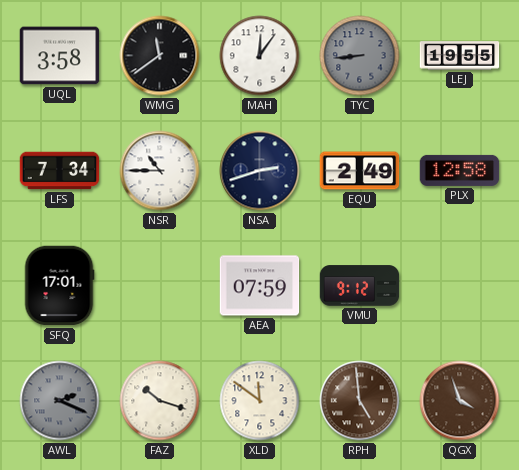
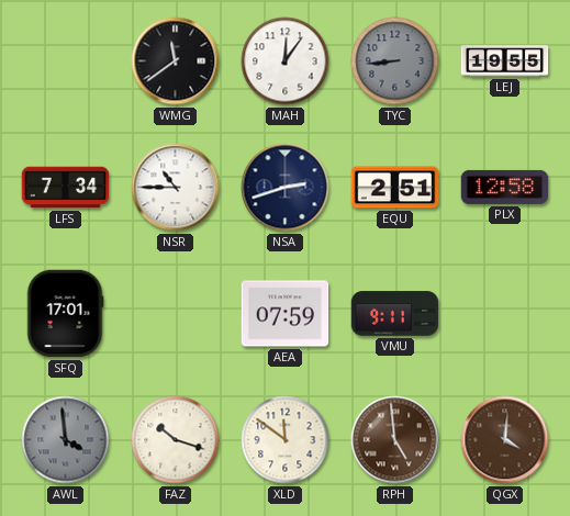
UQL: 3:58 -> none (60, 56)
EQU: 2:49 -> 2:51 (395, 188)
VMU: 9:12 -> 9:11 (395, 314)
AWL: 2:19 -> 3:59 (66, 440)
QGX: 3:57 -> 4:01 (505, 440)
